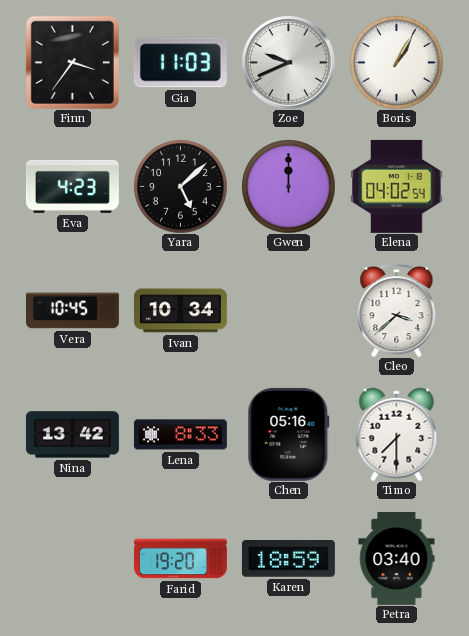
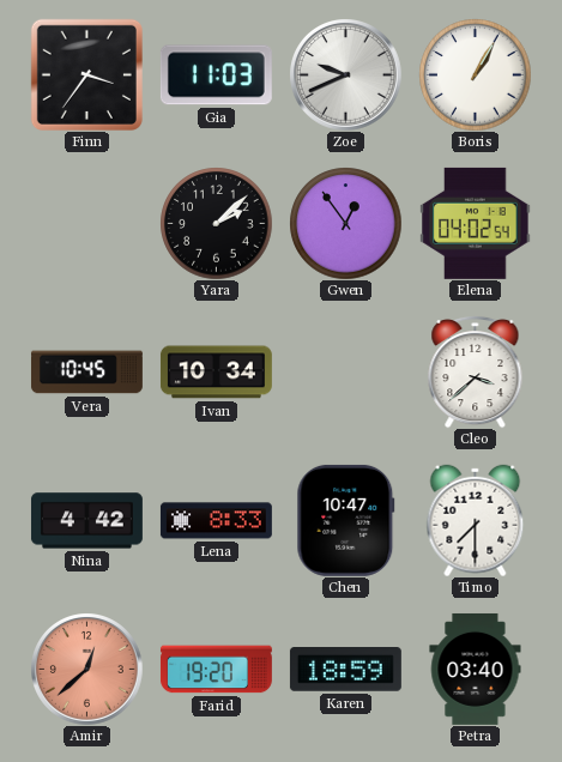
Eva: 4:23 -> none (72, 186)
Yara: 5:08 -> 2:08 (216, 223)
Gwen: 12:00 -> 12:54 (345, 223)
Nina: 13:42 -> 4:42 (86, 521)
Chen: 05:16 -> 10:47 (346, 520)
Amir: none -> 12:38 (87, 670)
